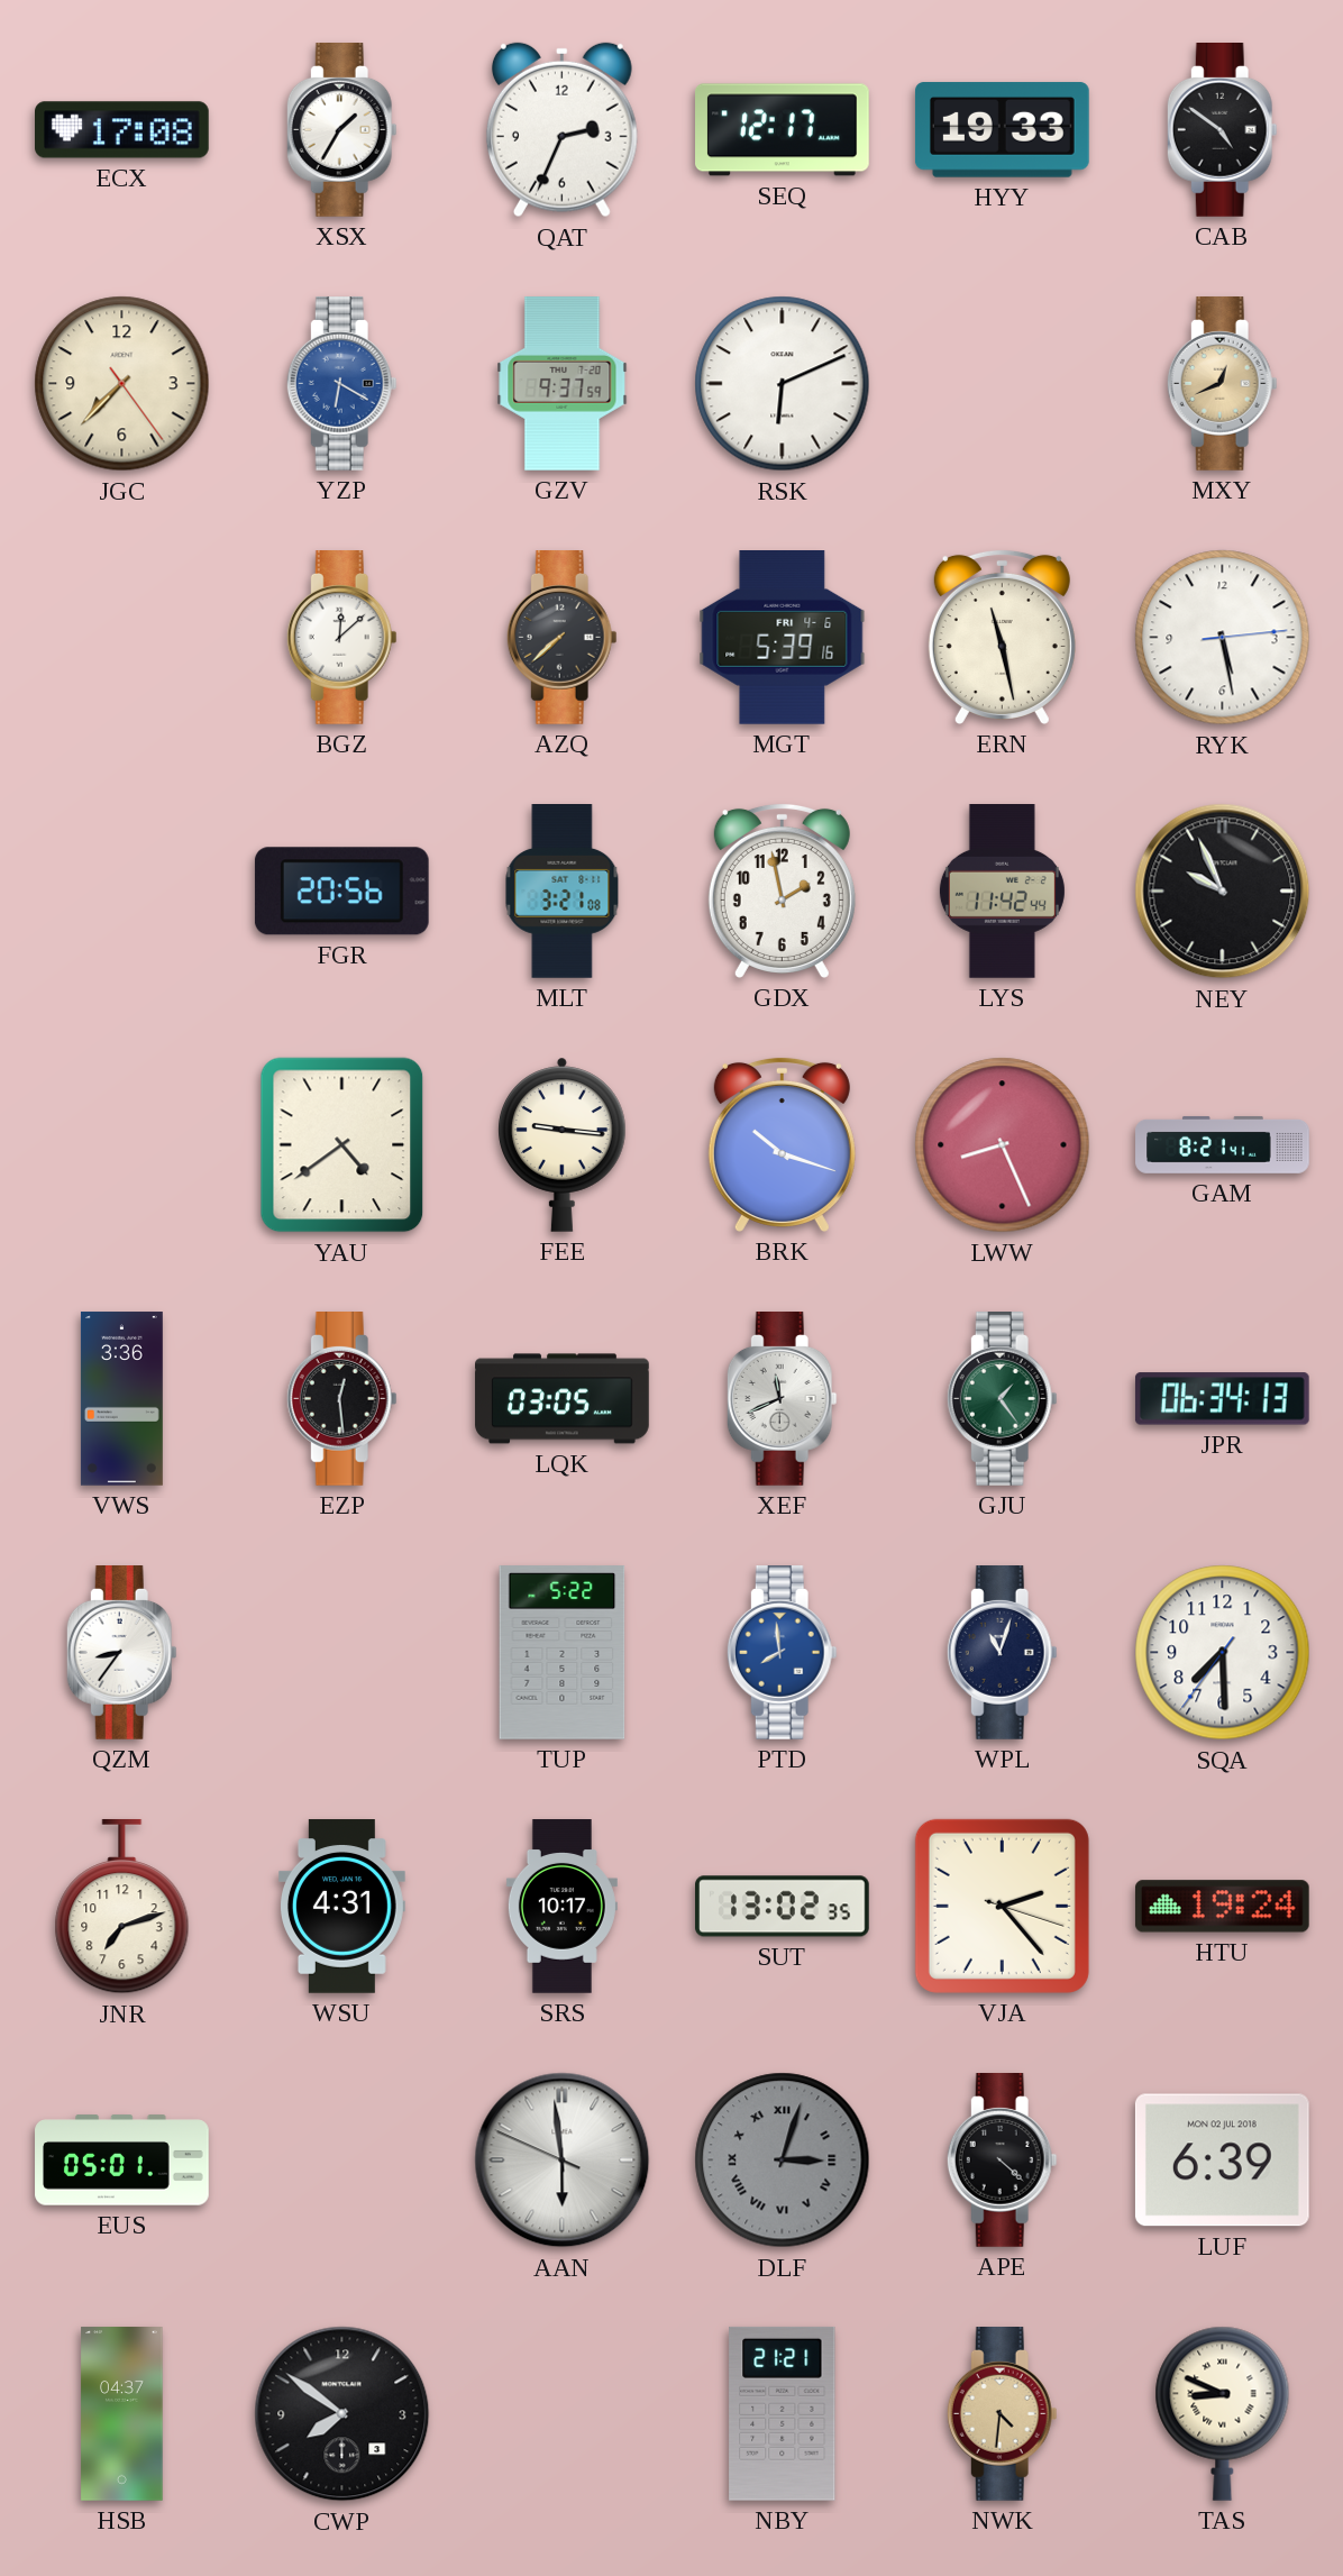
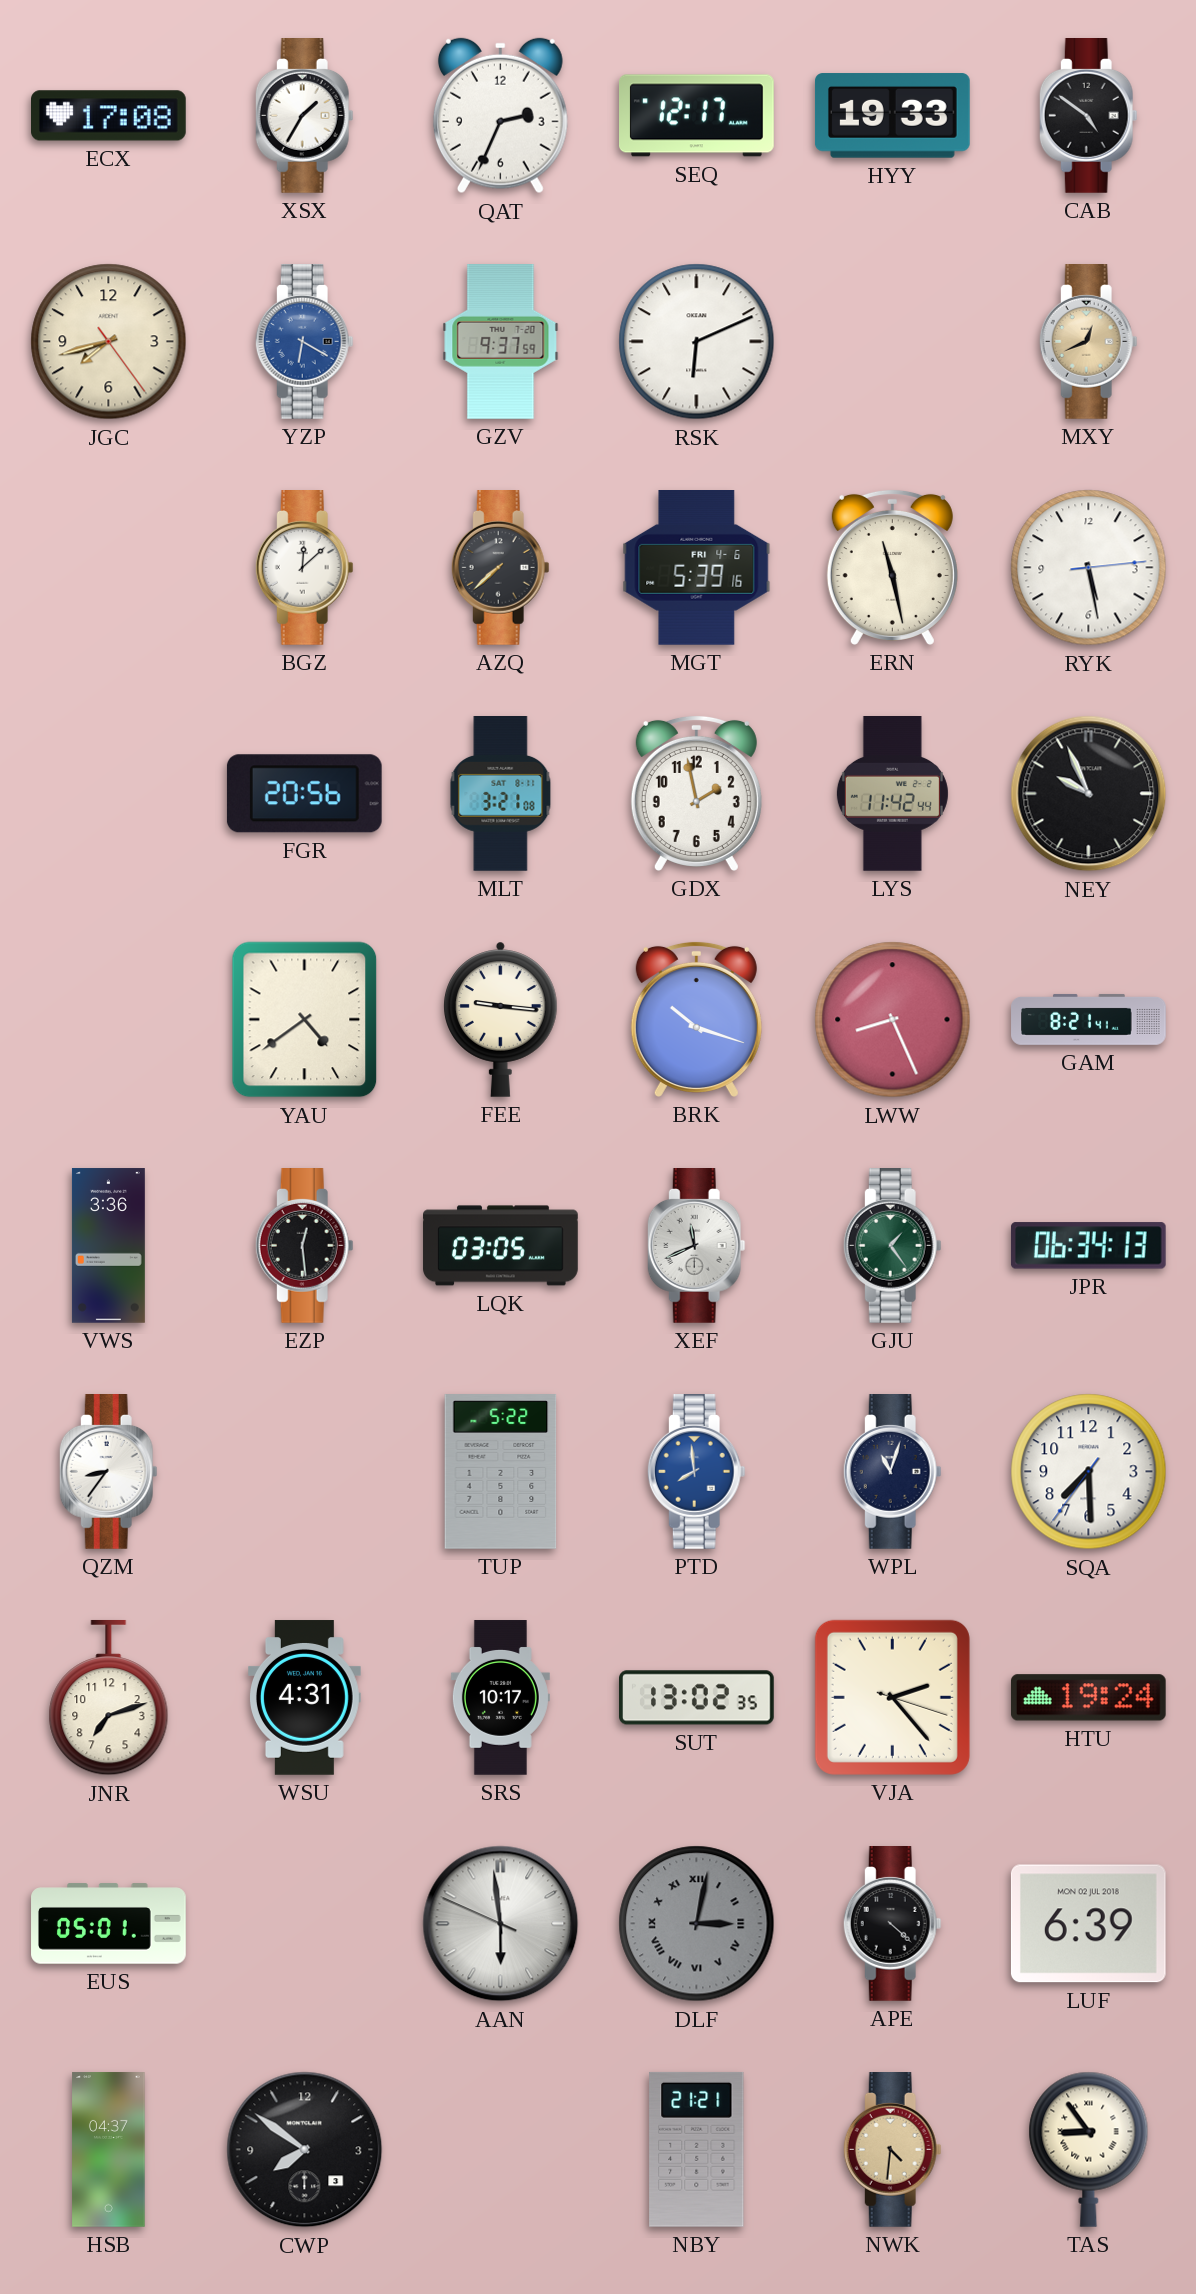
JGC: 7:37 -> 7:42 (109, 342)
DLF: 3:03 -> 3:02 (697, 1924)
TAS: 8:49 -> 8:54 (1089, 2149)
